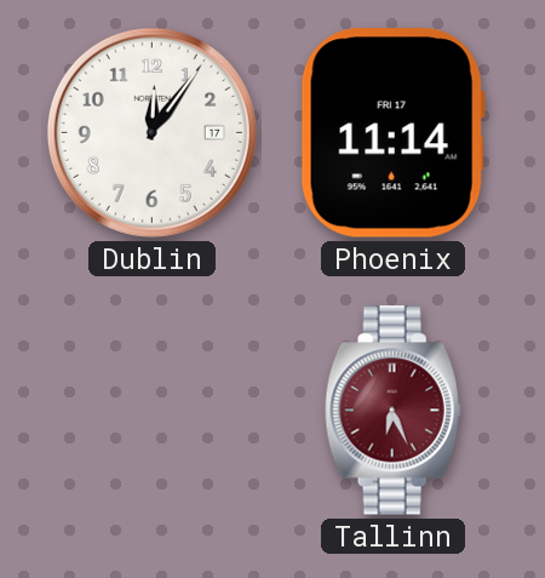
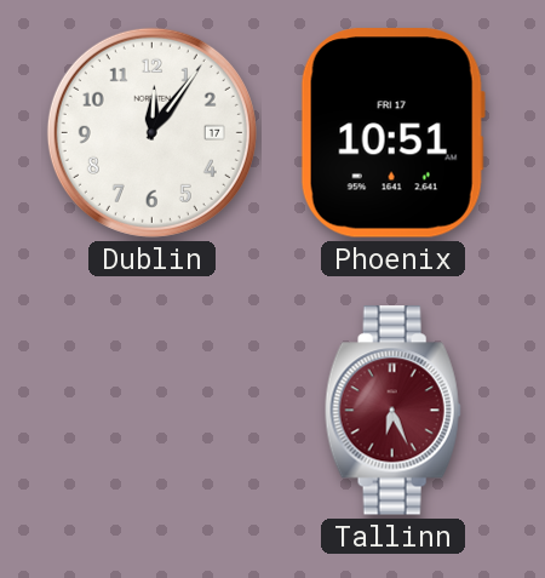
Phoenix: 11:14 -> 10:51 (392, 133)
